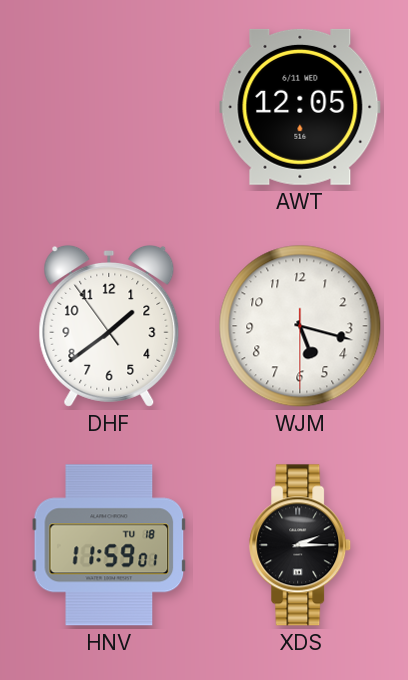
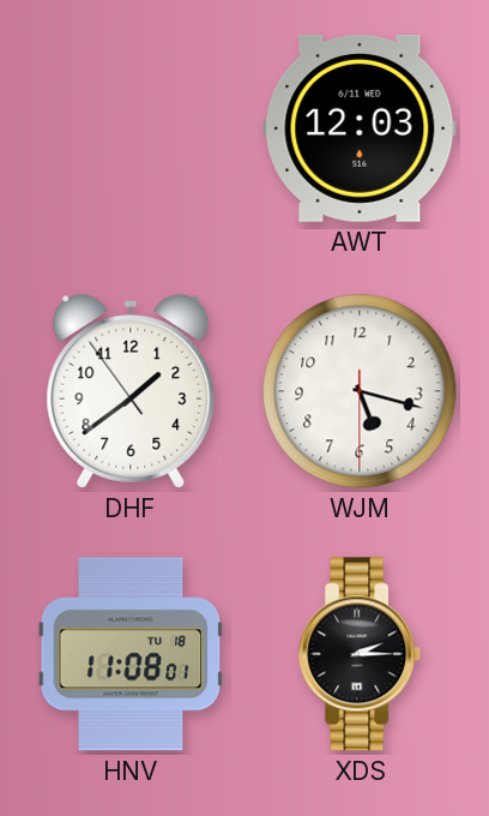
AWT: 12:05 -> 12:03 (360, 128)
HNV: 11:59 -> 11:08 (131, 654)
